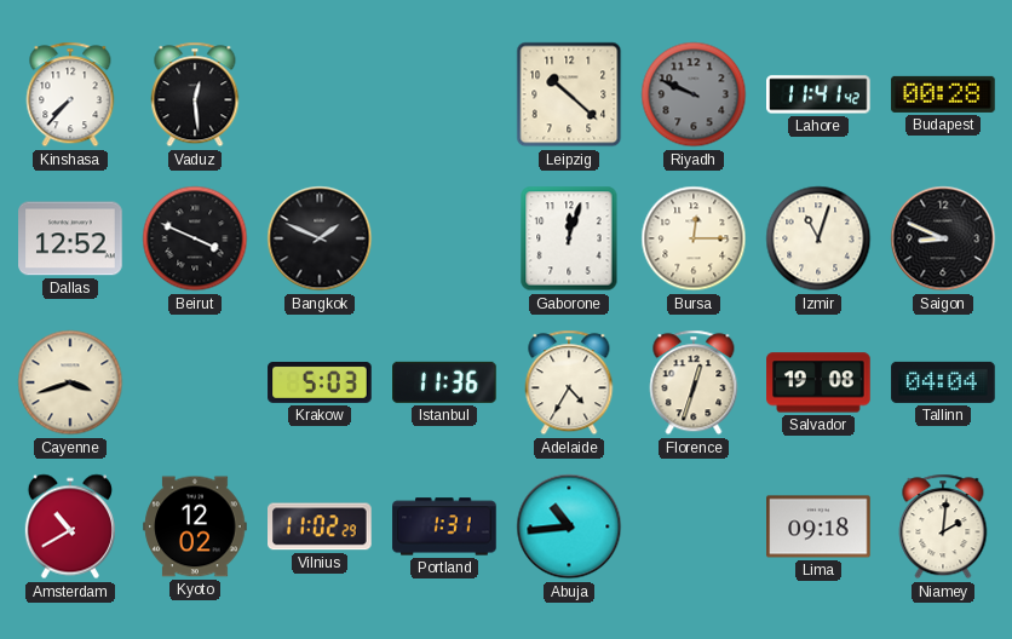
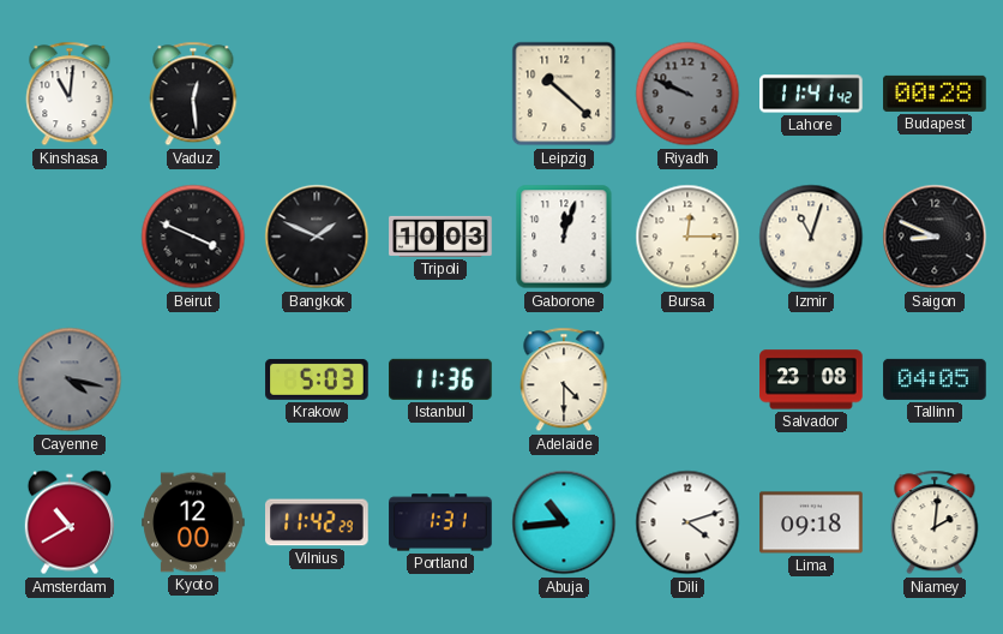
Kinshasa: 7:37 -> 11:01 (70, 94)
Dallas: 12:52 -> none (70, 238)
Tripoli: none -> 10:03 (440, 237)
Cayenne: 3:42 -> 4:17 (70, 379)
Cayenne dial: cream -> grey (70, 379)
Adelaide: 4:35 -> 4:30 (564, 379)
Florence: 12:33 -> none (694, 382)
Salvador: 19:08 -> 23:08 (811, 379)
Tallinn: 04:04 -> 04:05 (935, 379)
Kyoto: 12:02 -> 12:00 (193, 522)
Vilnius: 11:02 -> 11:42 (318, 522)
Dili: none -> 4:12 (687, 522)
